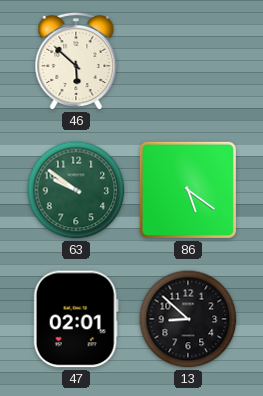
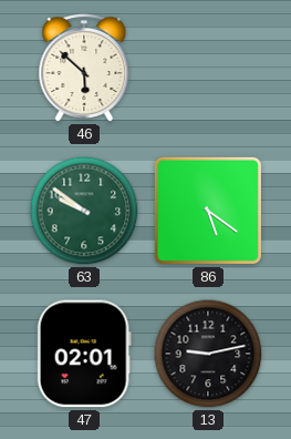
13: 8:52 -> 9:13 (208, 354)
